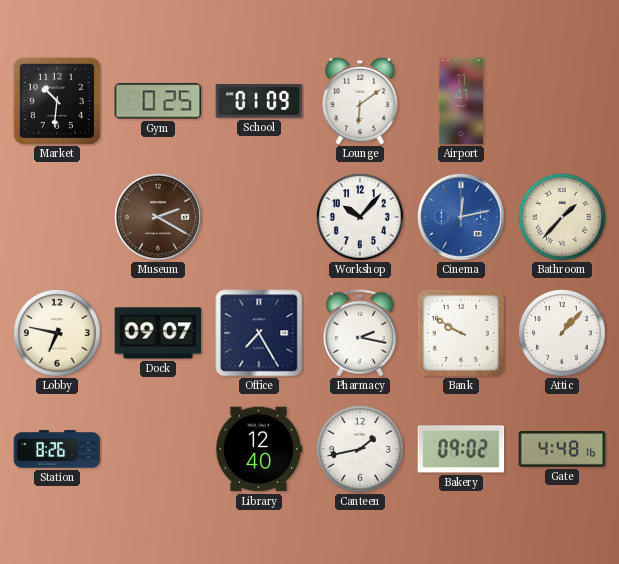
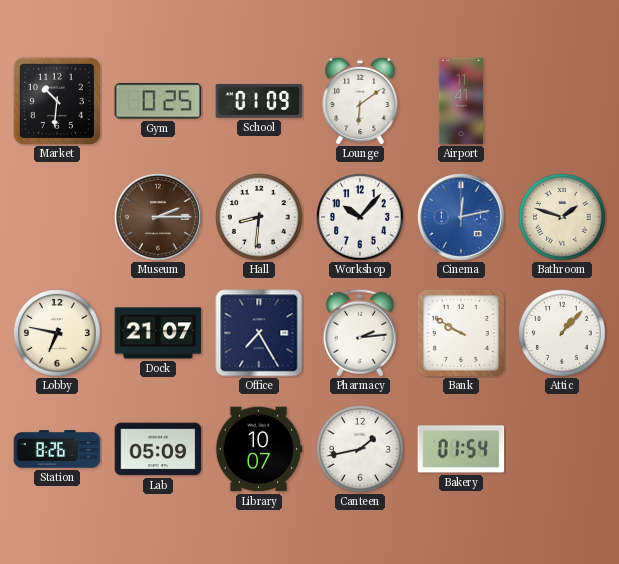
Museum: 2:20 -> 2:15 (158, 217)
Hall: none -> 8:31 (260, 218)
Bathroom: 1:37 -> 1:48 (563, 218)
Dock: 09:07 -> 21:07 (158, 333)
Pharmacy: 2:17 -> 2:14 (360, 333)
Lab: none -> 05:09 (158, 449)
Library: 12:40 -> 10:07 (259, 449)
Bakery: 09:02 -> 01:54 (461, 449)
Gate: 4:48 -> none (562, 449)
